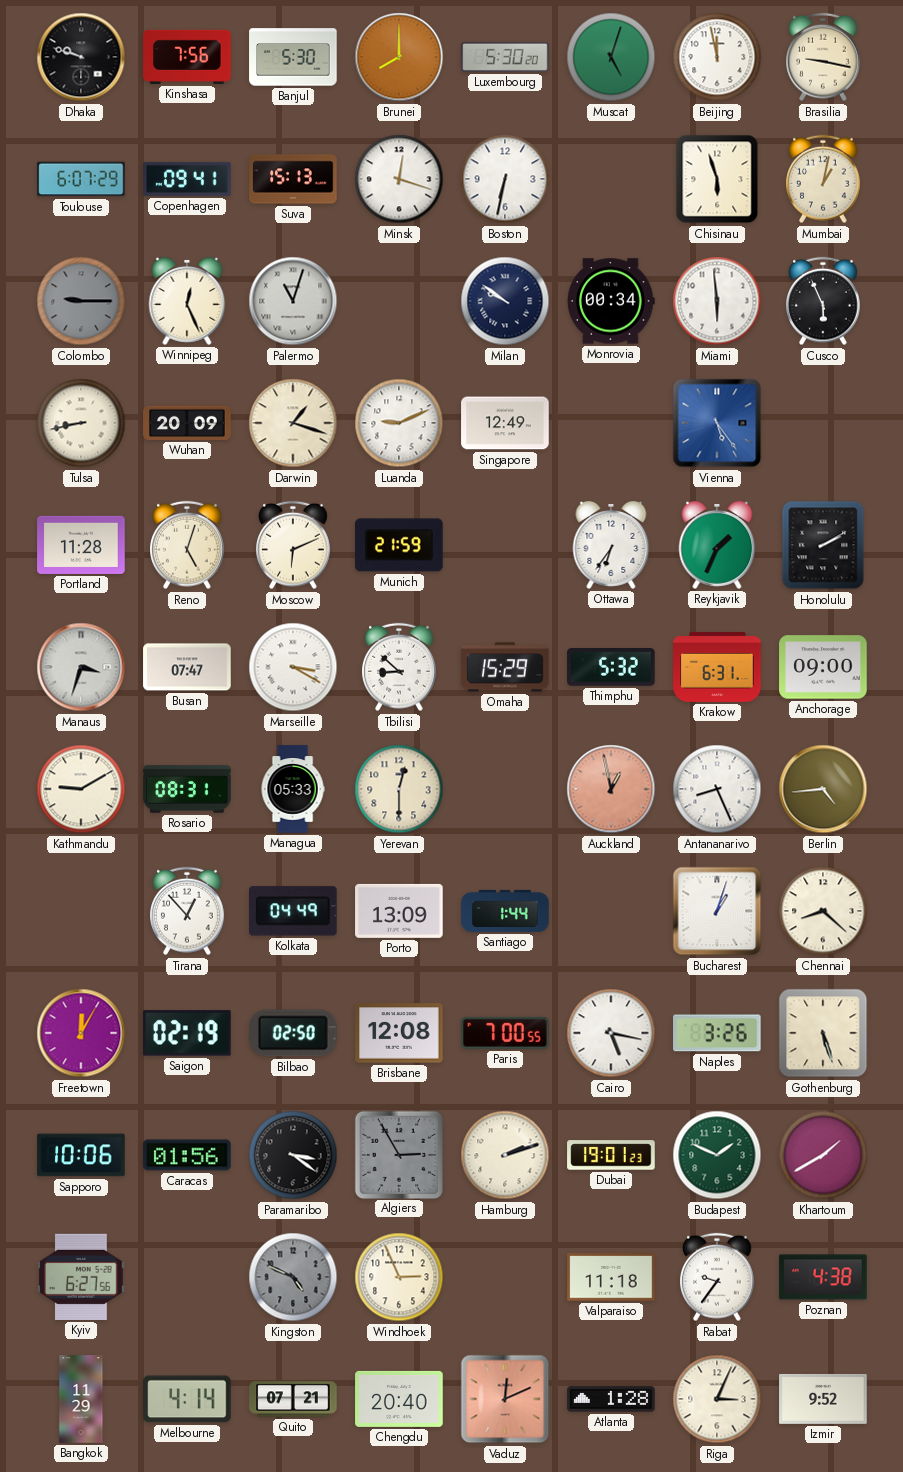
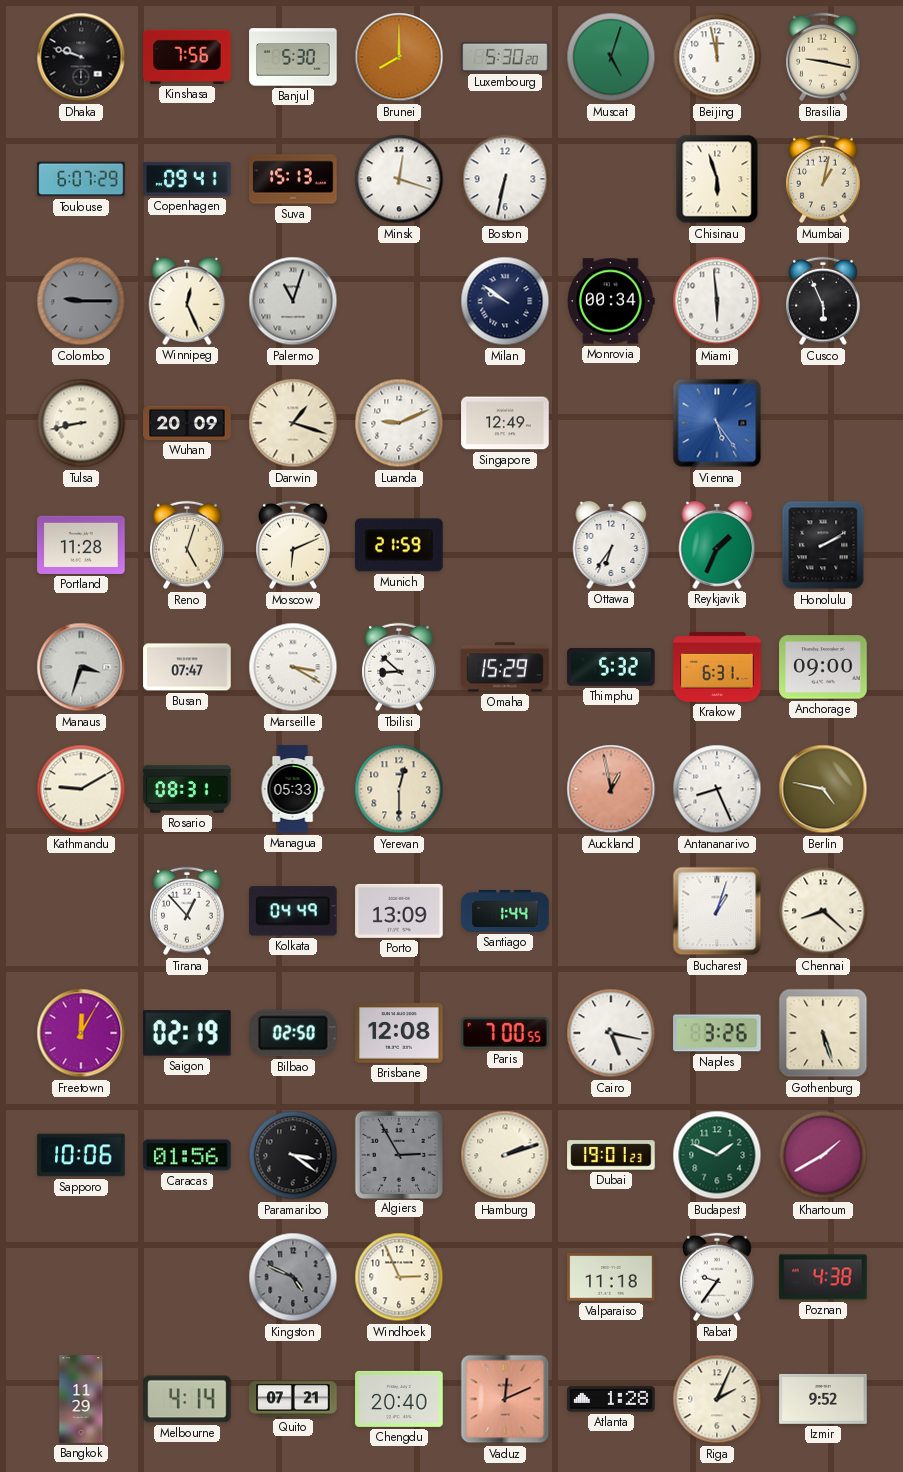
Berlin: 4:44 -> 4:47 (823, 789)
Kyiv: 6:27 -> none (81, 1277)
Riga: 3:04 -> 2:04 (717, 1399)
